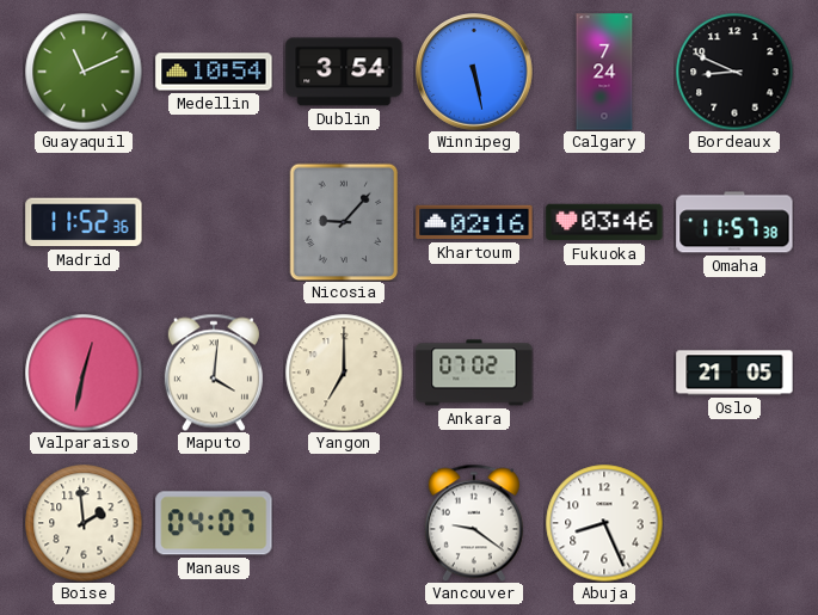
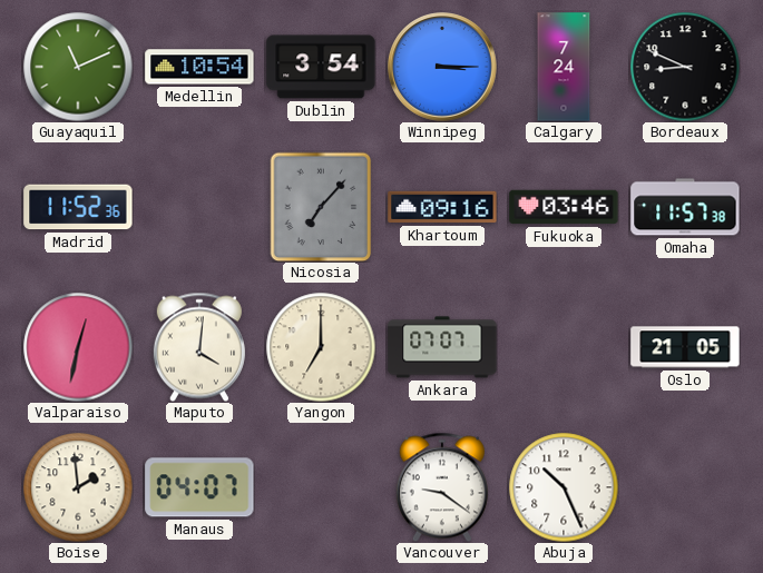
Winnipeg: 5:28 -> 3:15 (442, 67)
Nicosia: 9:07 -> 7:07 (321, 207)
Khartoum: 02:16 -> 09:16 (442, 207)
Ankara: 07:02 -> 07:07 (442, 347)
Abuja: 8:26 -> 10:26 (564, 487)
